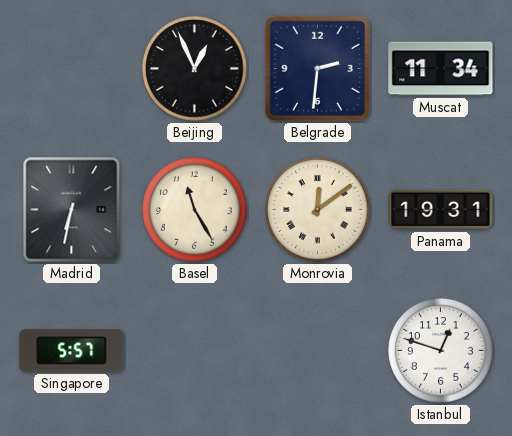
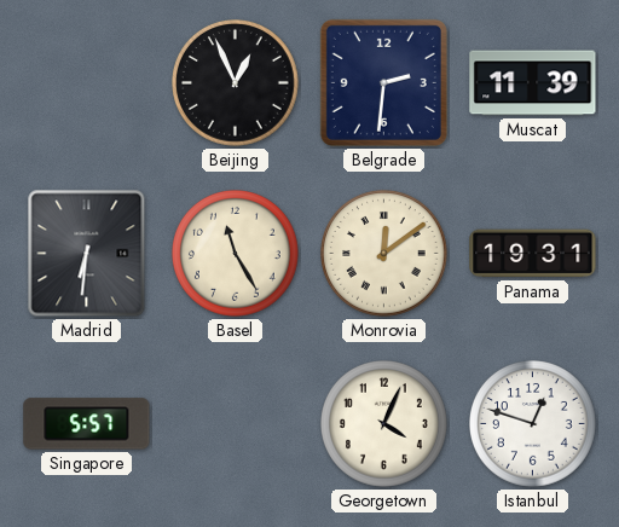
Muscat: 11:34 -> 11:39 (533, 83)
Madrid: 6:32 -> 6:31 (87, 254)
Georgetown: none -> 4:04 (384, 424)
